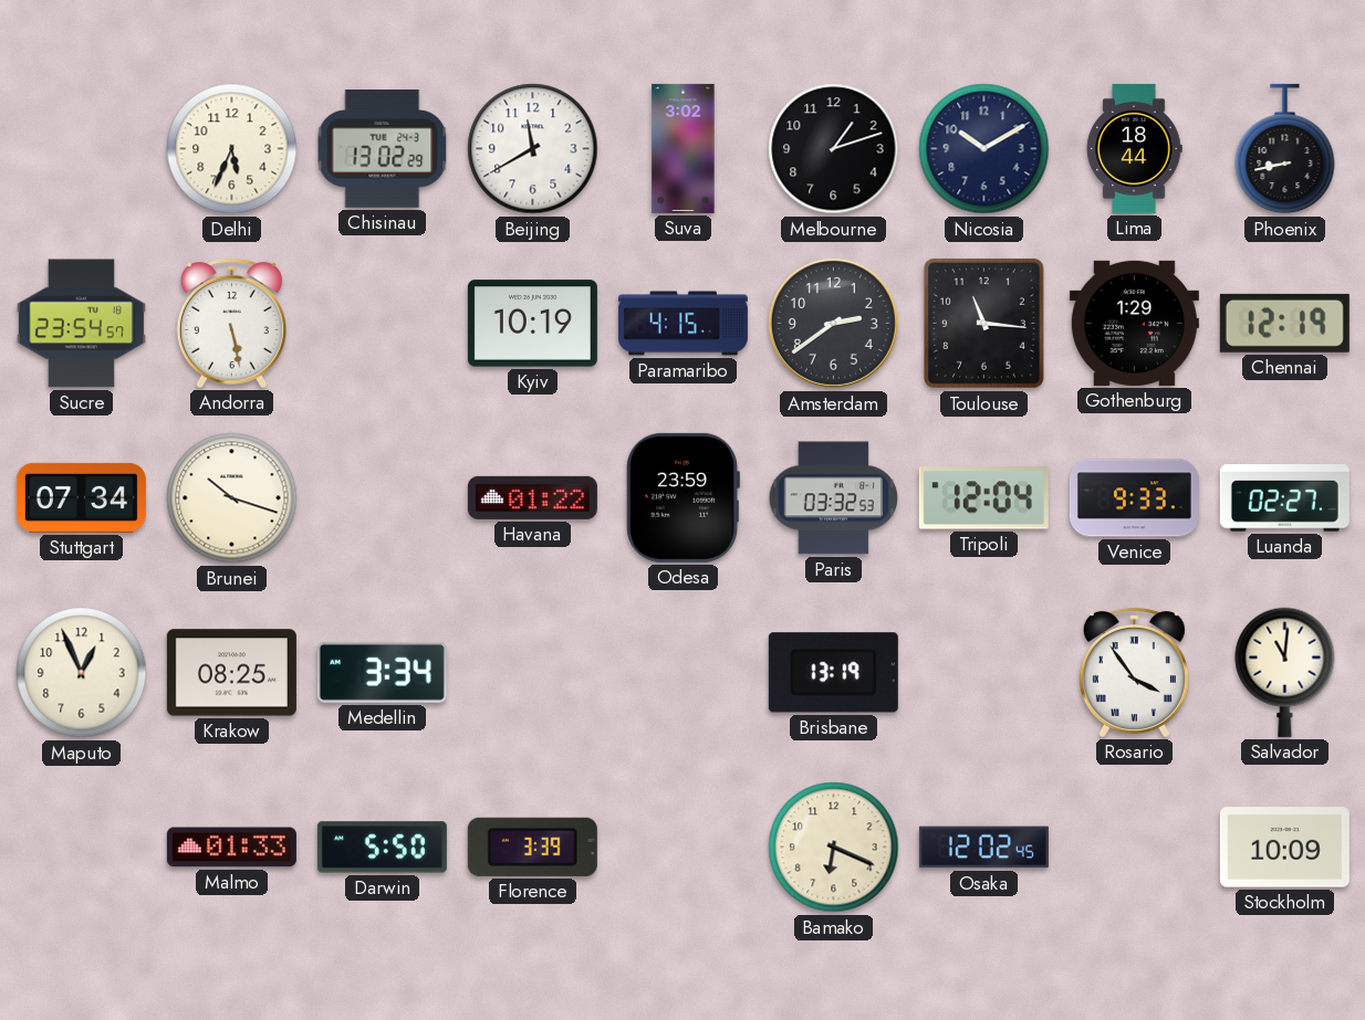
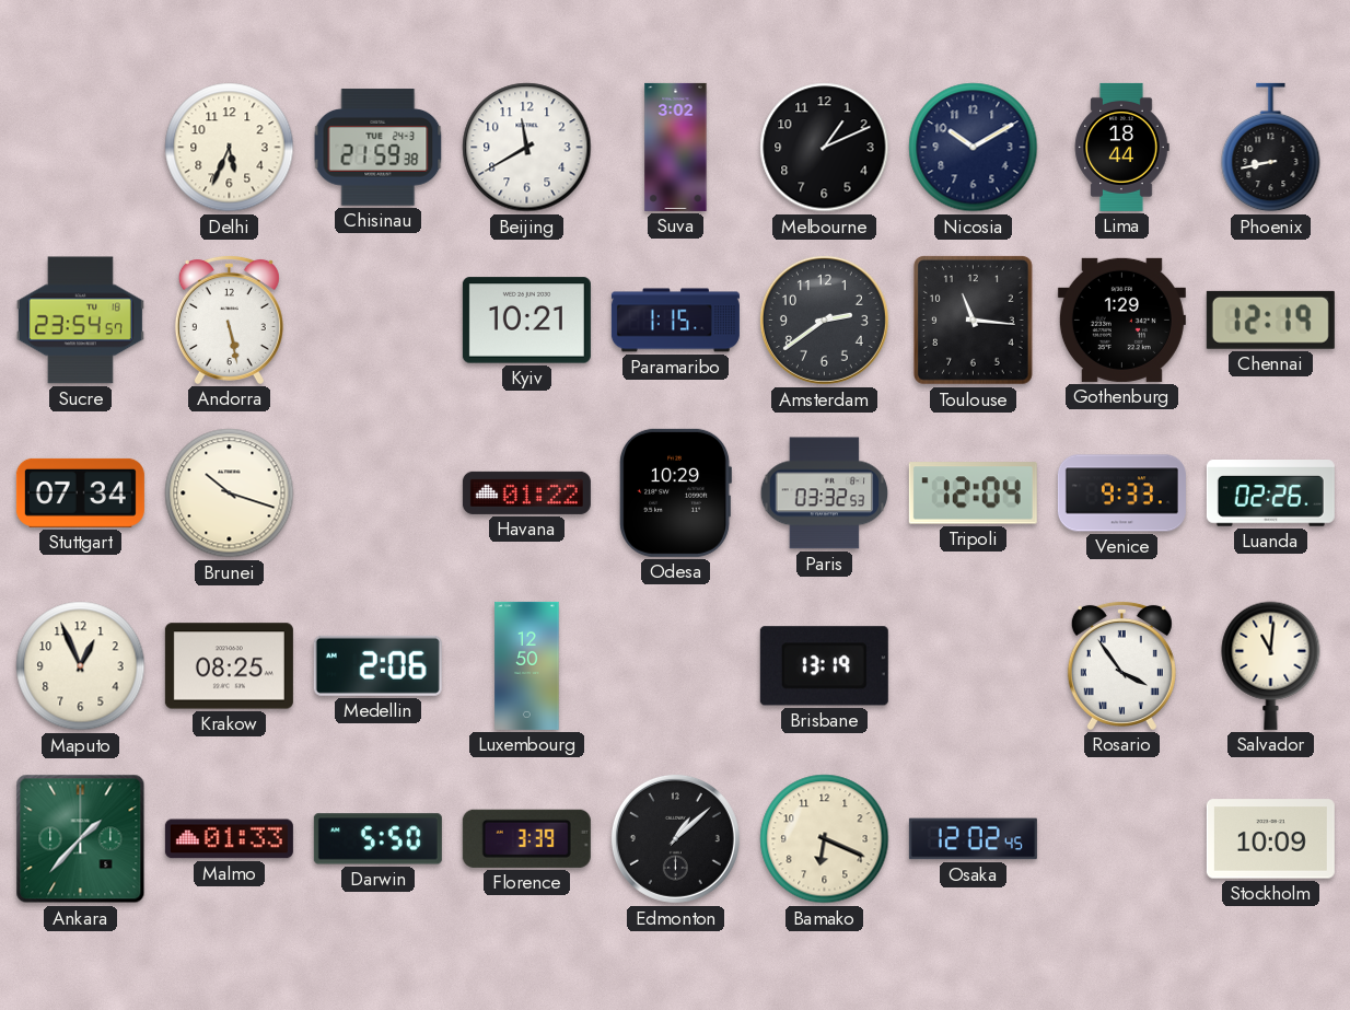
Chisinau: 13:02 -> 21:59 (379, 148)
Melbourne: 1:12 -> 1:11 (825, 148)
Kyiv: 10:19 -> 10:21 (526, 321)
Paramaribo: 4:15 -> 1:15 (675, 321)
Odesa: 23:59 -> 10:29 (675, 492)
Luanda: 02:27 -> 02:26 (1270, 494)
Medellin: 3:34 -> 2:06 (377, 665)
Luxembourg: none -> 12:50 (527, 665)
Ankara: none -> 1:37 (81, 839)
Edmonton: none -> 1:08 (675, 838)
